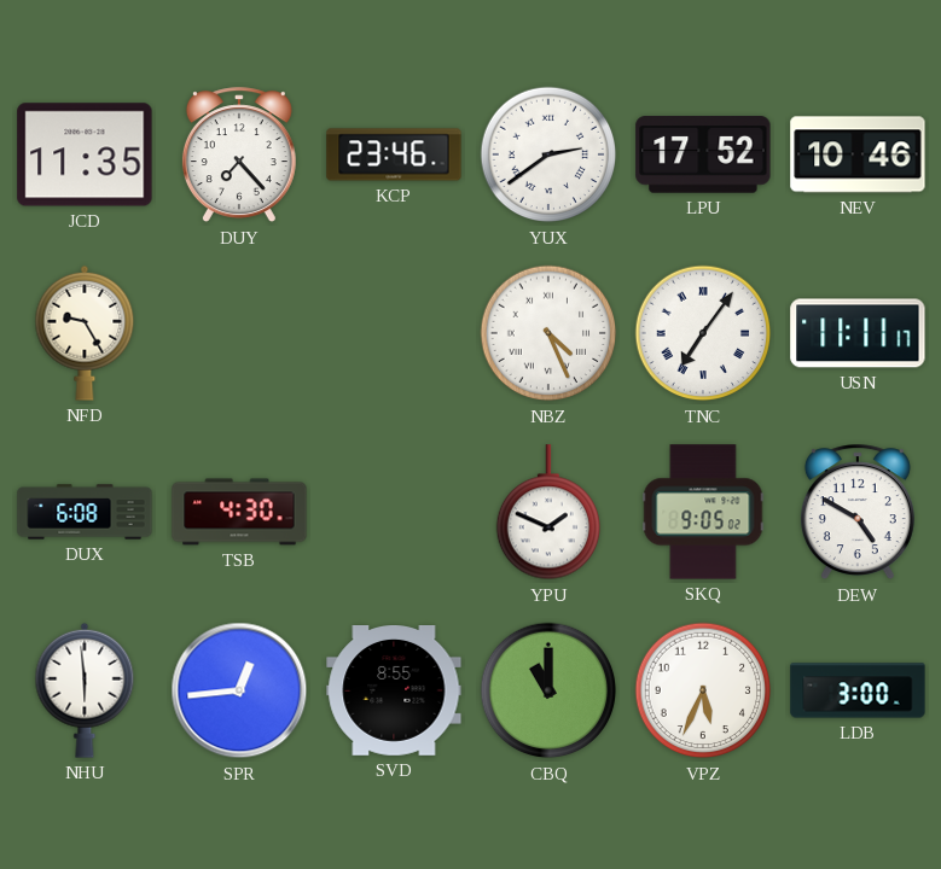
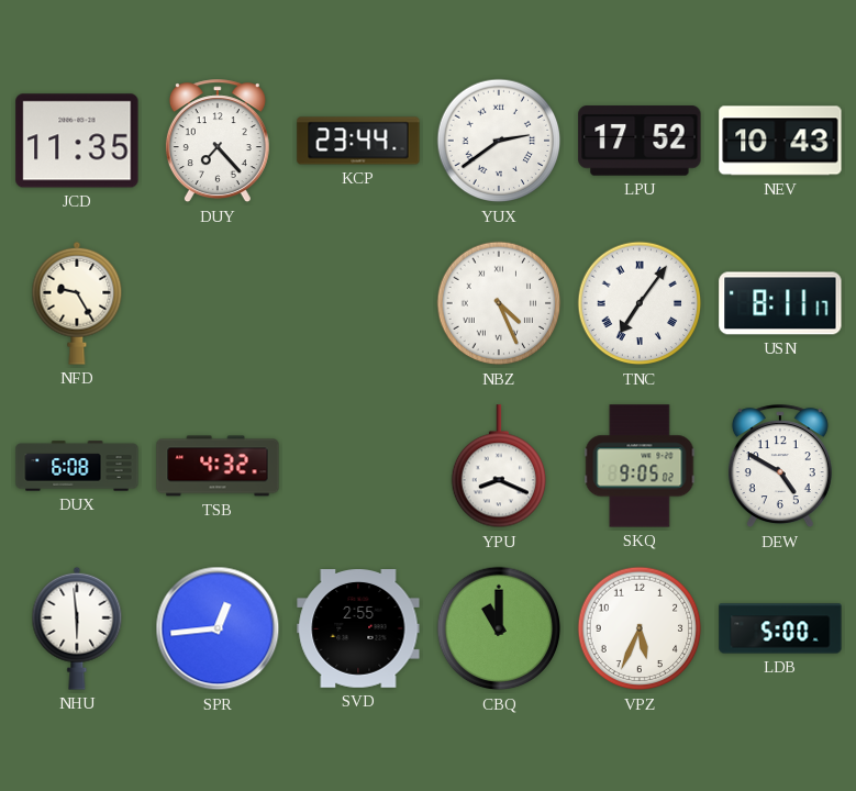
KCP: 23:46 -> 23:44 (358, 141)
NEV: 10:46 -> 10:43 (780, 141)
USN: 11:11 -> 8:11 (780, 303)
TSB: 4:30 -> 4:32 (218, 466)
YPU: 1:49 -> 8:19 (498, 467)
SVD: 8:55 -> 2:55 (358, 630)
LDB: 3:00 -> 5:00 (780, 628)
